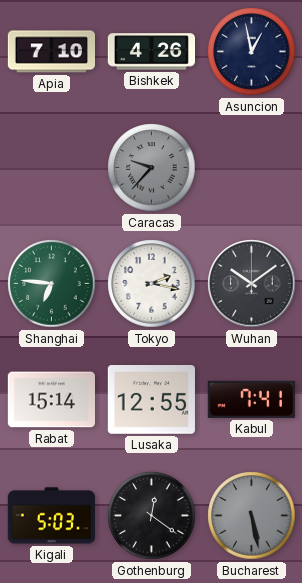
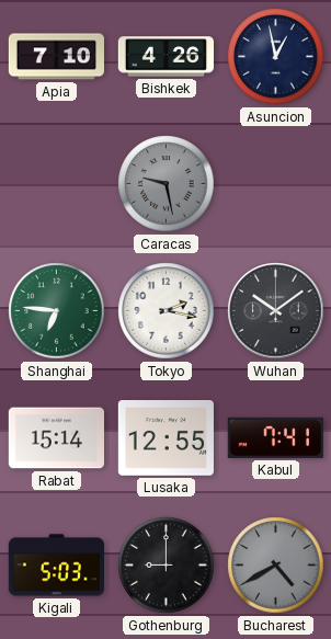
Caracas: 9:37 -> 9:28 (167, 184)
Gothenburg: 12:21 -> 9:00 (167, 566)
Bucharest: 5:28 -> 4:40 (276, 566)
